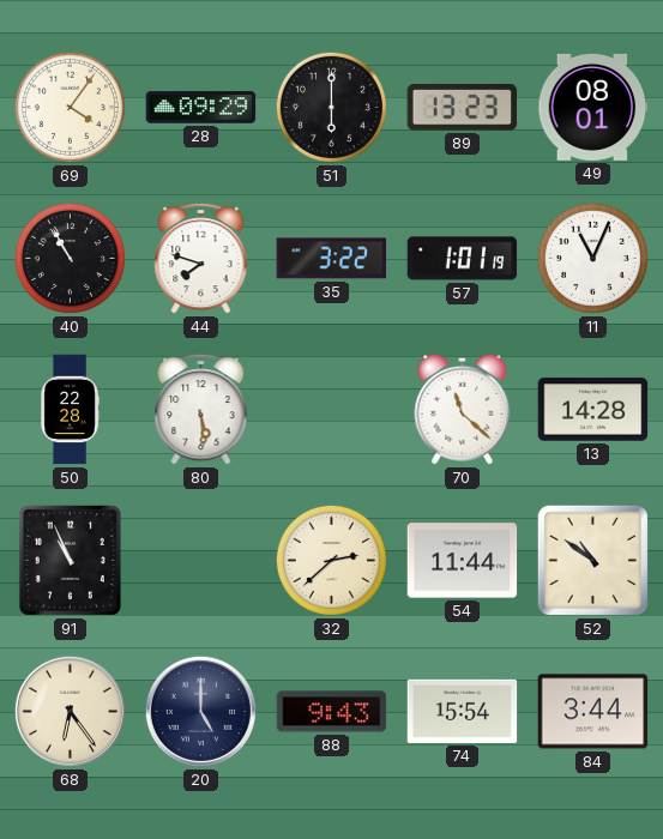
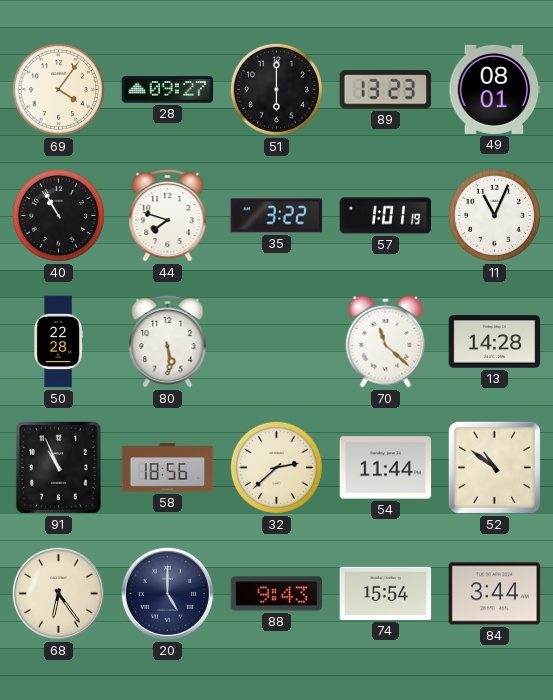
28: 09:29 -> 09:27 (168, 90)
58: none -> 18:56 (168, 468)
